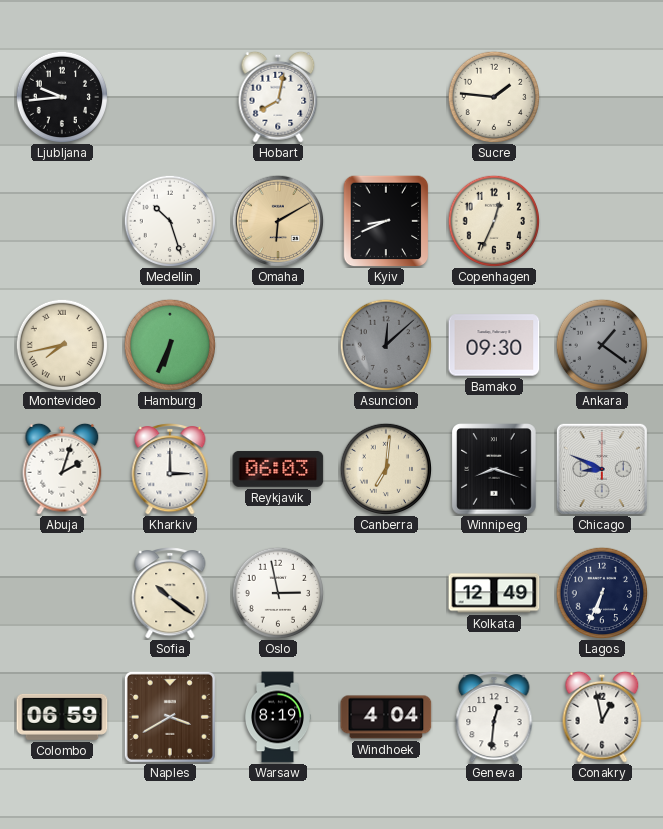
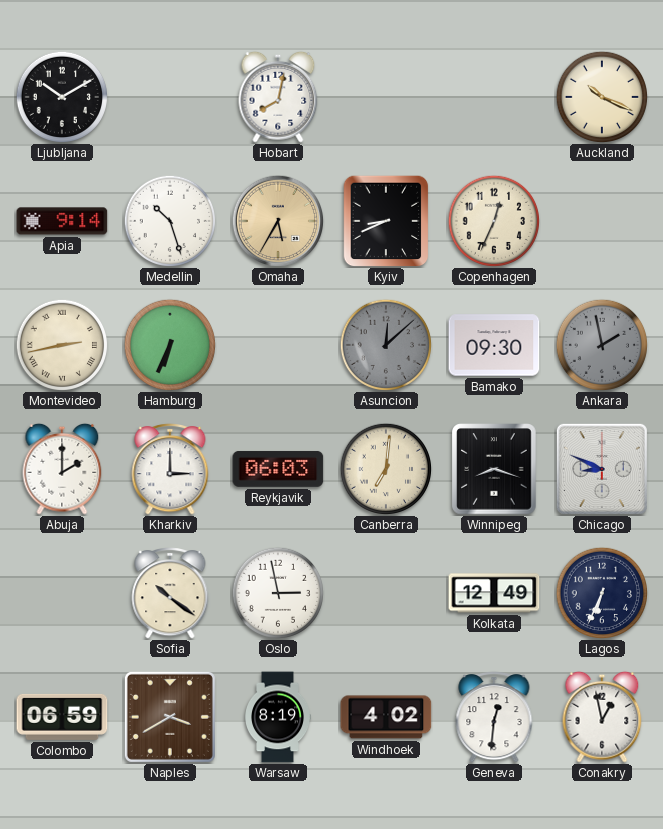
Ljubljana: 9:44 -> 10:10 (61, 96)
Sucre: 1:46 -> none (493, 96)
Auckland: none -> 10:19 (601, 96)
Apia: none -> 9:14 (62, 221)
Omaha: 6:10 -> 5:35 (278, 221)
Montevideo: 7:43 -> 2:43 (61, 344)
Ankara: 1:21 -> 1:58 (601, 344)
Abuja: 2:03 -> 2:00 (62, 469)
Windhoek: 4:04 -> 4:02 (386, 717)
